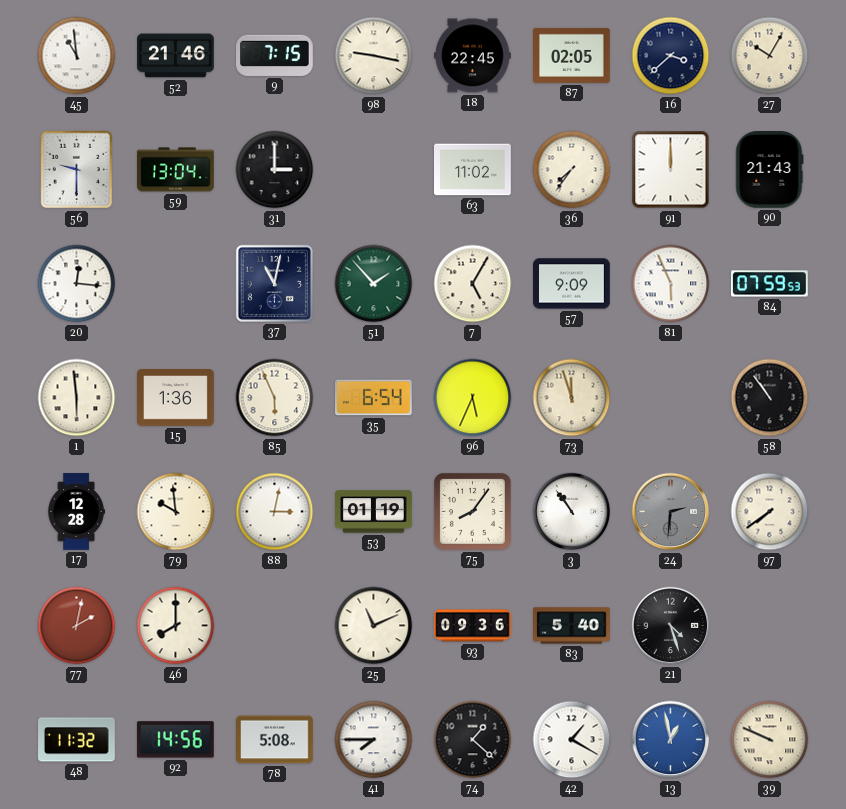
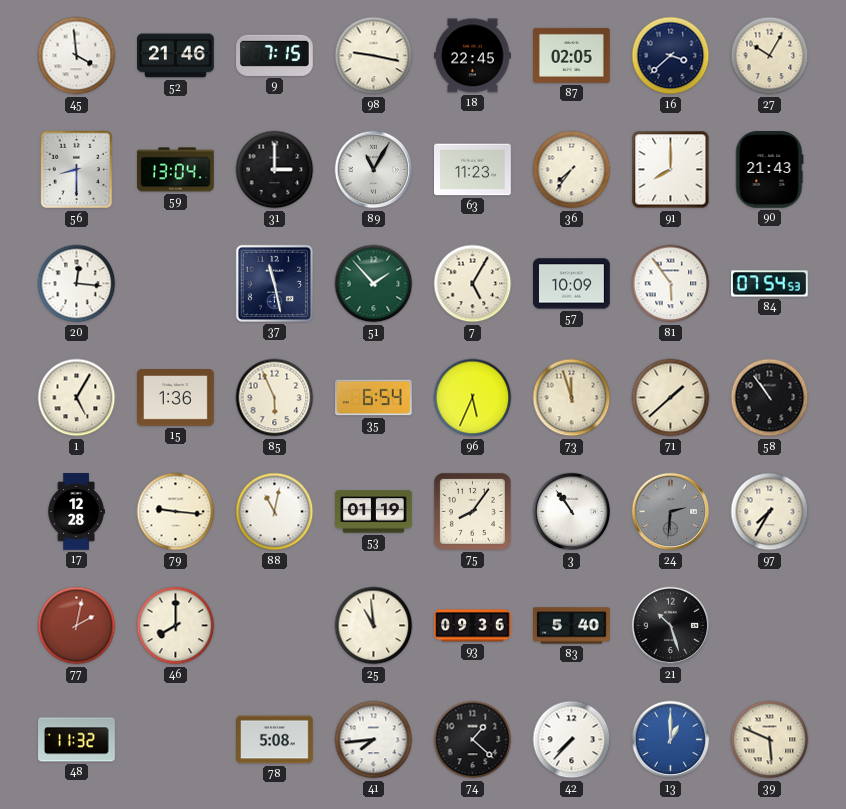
45: 10:59 -> 3:59 (77, 56)
56: 9:30 -> 8:30 (77, 170)
89: none -> 11:05 (374, 170)
63: 11:02 -> 11:23 (473, 170)
91: 12:00 -> 8:00 (671, 170)
37: 11:02 -> 11:28 (274, 283)
57: 9:09 -> 10:09 (572, 284)
81: 5:56 -> 5:54 (671, 284)
84: 07:59 -> 07:54 (770, 284)
1: 5:59 -> 5:05 (77, 398)
71: none -> 1:38 (671, 398)
79: 9:59 -> 9:16 (176, 512)
88: 3:02 -> 11:02 (275, 512)
97: 7:39 -> 7:35 (770, 512)
25: 11:11 -> 10:59 (374, 626)
21: 4:27 -> 10:27 (671, 626)
92: 14:56 -> none (175, 740)
41: 7:45 -> 7:44 (374, 740)
42: 1:20 -> 7:37 (572, 740)
13: 12:58 -> 1:00 (671, 740)
39: 9:49 -> 5:49 (770, 740)
